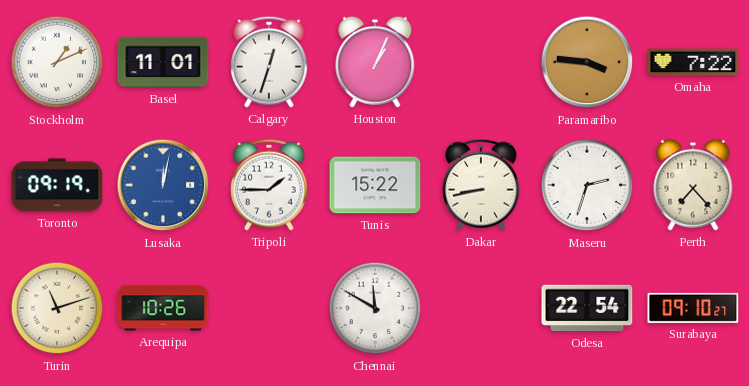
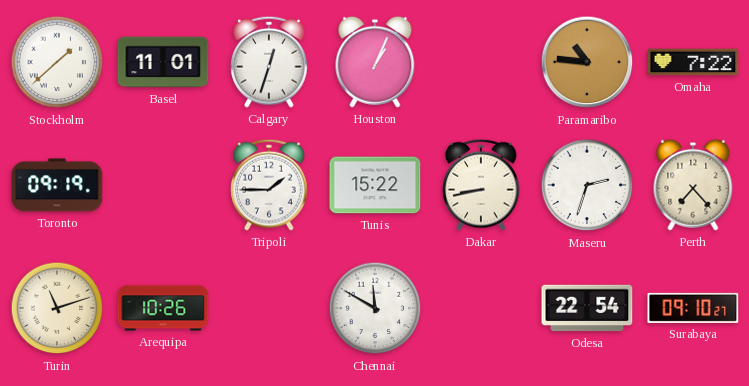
Stockholm: 1:11 -> 1:38 (57, 62)
Paramaribo: 3:46 -> 10:46 (587, 62)
Lusaka: 12:02 -> none (163, 185)
